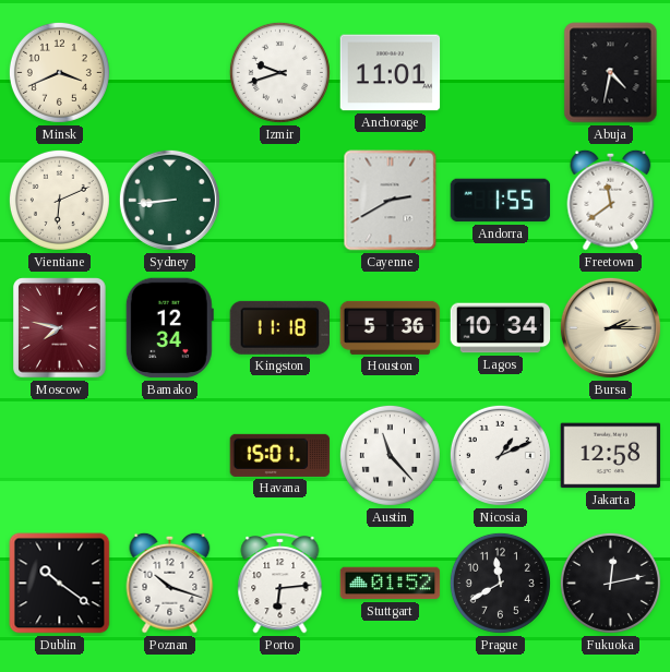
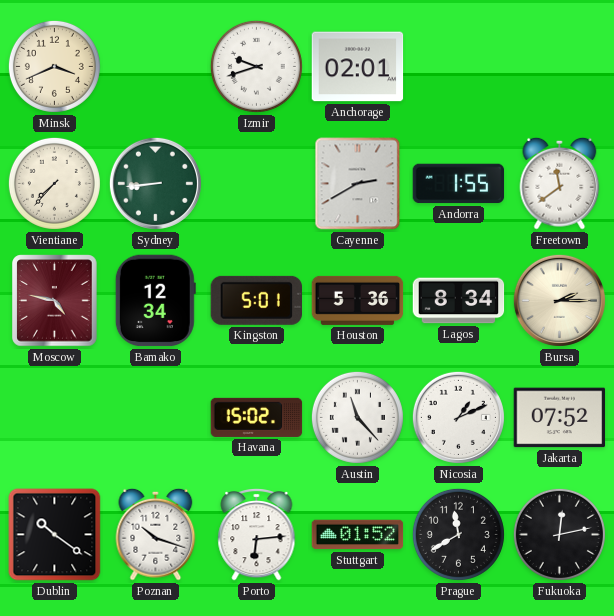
Anchorage: 11:01 -> 02:01 (358, 67)
Abuja: 4:32 -> none (611, 73)
Vientiane: 6:11 -> 7:37 (54, 183)
Moscow: 7:47 -> 4:47 (55, 301)
Kingston: 11:18 -> 5:01 (256, 300)
Lagos: 10:34 -> 8:34 (459, 301)
Havana: 15:01 -> 15:02 (257, 417)
Jakarta: 12:58 -> 07:52 (560, 418)
